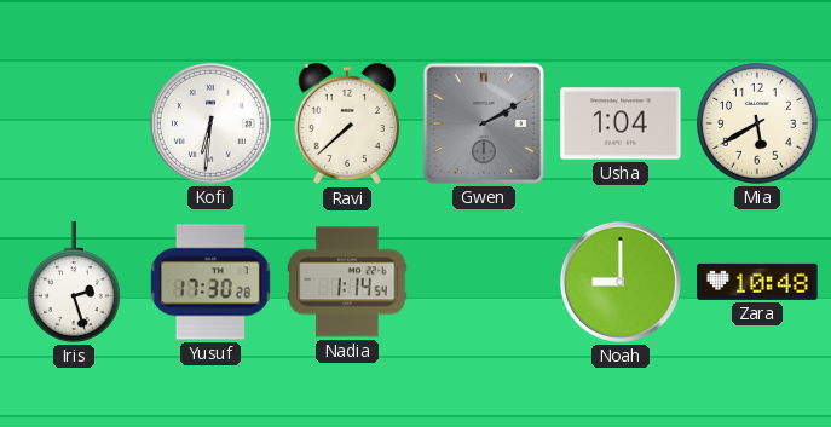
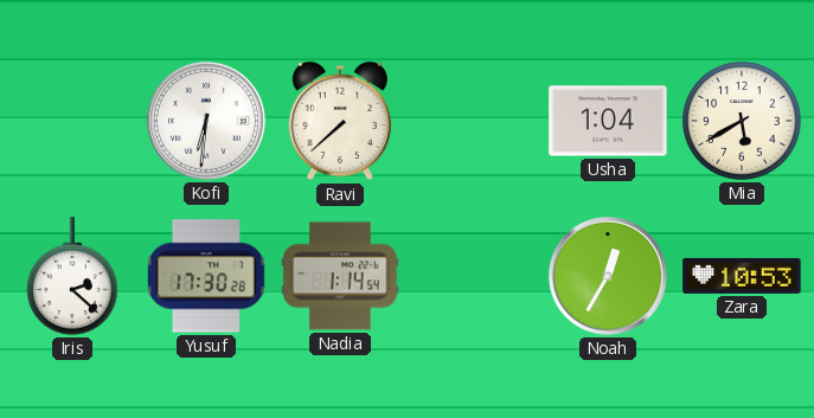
Gwen: 2:10 -> none (484, 123)
Iris: 2:27 -> 2:22 (73, 276)
Noah: 9:00 -> 12:35 (608, 276)
Zara: 10:48 -> 10:53 (742, 276)
